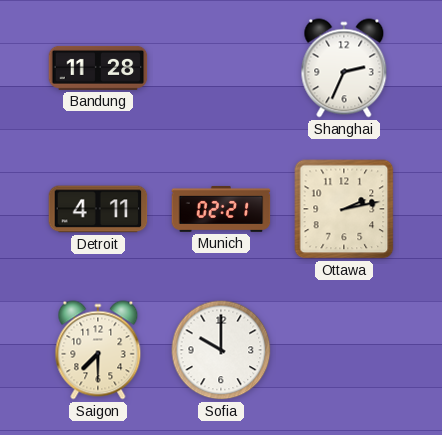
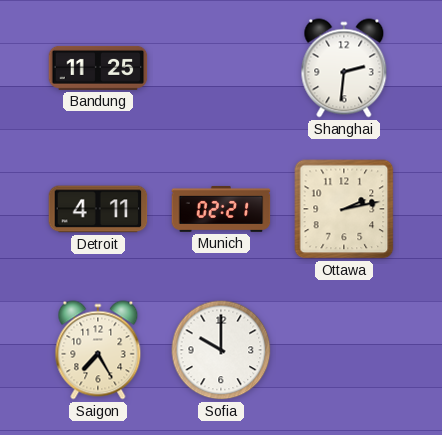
Bandung: 11:28 -> 11:25 (98, 68)
Shanghai: 2:34 -> 2:31 (344, 68)
Saigon: 7:30 -> 7:25 (98, 350)
